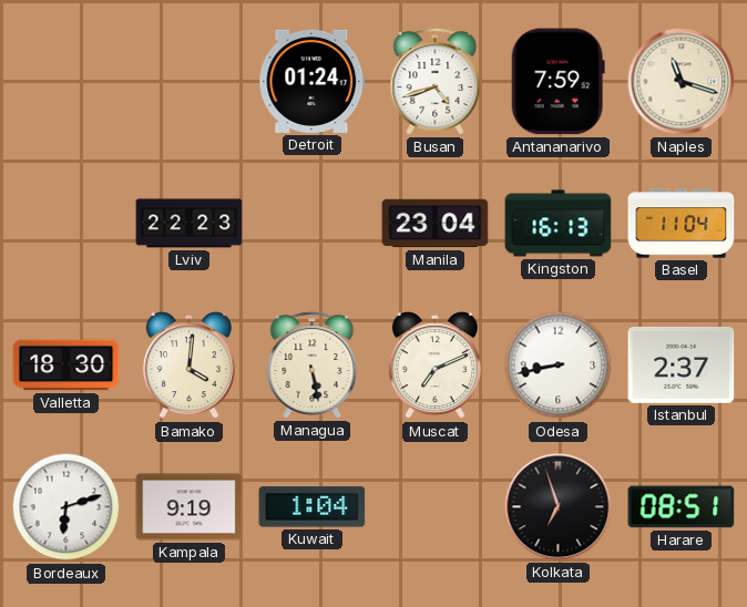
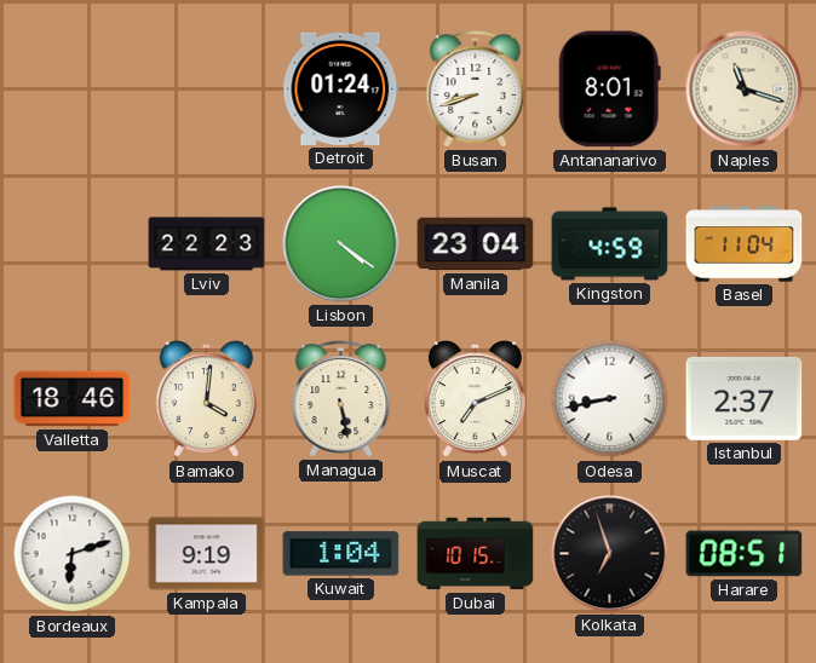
Busan: 4:42 -> 8:42 (476, 90)
Antananarivo: 7:59 -> 8:01 (609, 90)
Lisbon: none -> 4:21 (341, 244)
Kingston: 16:13 -> 4:59 (610, 244)
Valletta: 18:30 -> 18:46 (73, 399)
Dubai: none -> 10:15 (476, 554)
